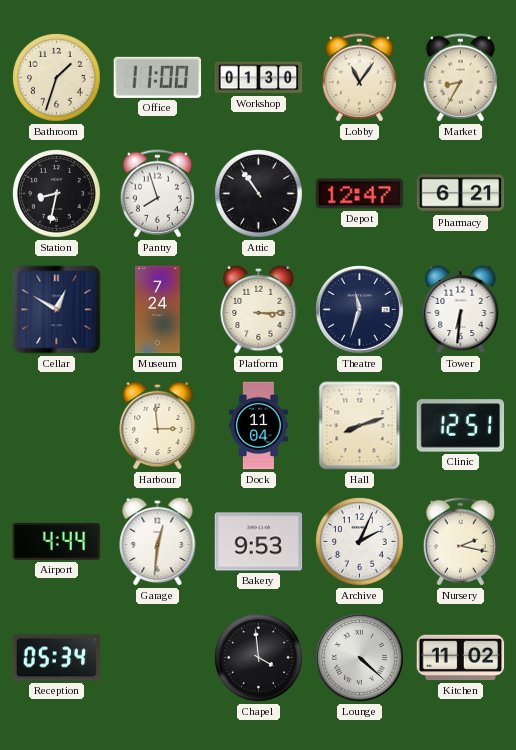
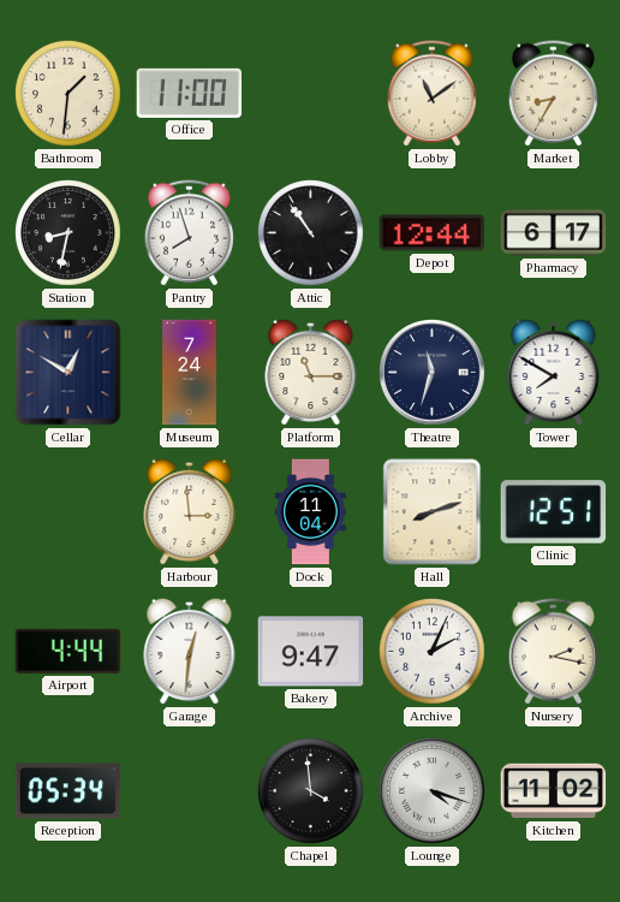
Bathroom: 1:33 -> 1:31 (68, 94)
Workshop: 01:30 -> none (259, 78)
Lobby: 11:06 -> 11:09 (431, 94)
Depot: 12:47 -> 12:44 (433, 233)
Pharmacy: 6:21 -> 6:17 (554, 233)
Platform: 3:15 -> 11:15 (311, 372)
Tower: 6:31 -> 7:50 (554, 372)
Bakery: 9:53 -> 9:47 (311, 652)
Lounge: 4:22 -> 4:18 (433, 791)
